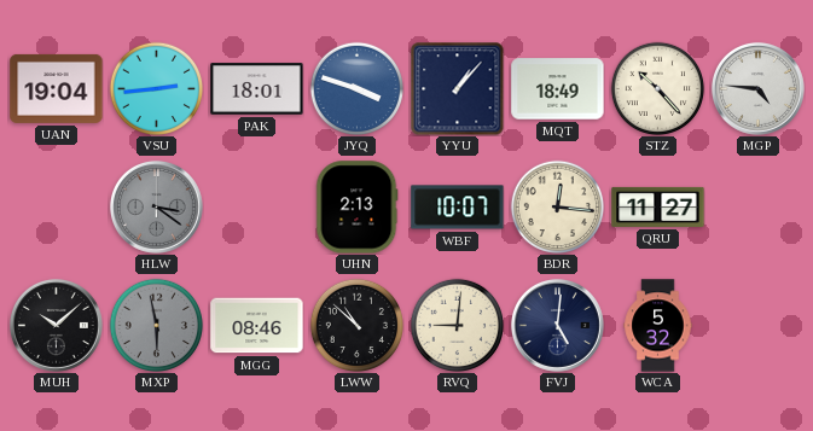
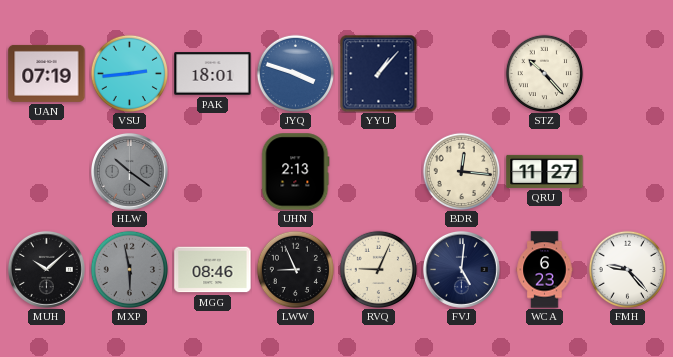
UAN: 19:04 -> 07:19 (47, 73)
MQT: 18:49 -> none (558, 89)
MGP: 4:46 -> none (757, 88)
HLW: 3:21 -> 10:21 (129, 171)
WBF: 10:07 -> none (458, 208)
LWW: 10:52 -> 8:56 (295, 269)
RVQ: 9:01 -> 9:04 (378, 269)
WCA: 5:32 -> 6:23 (545, 270)
FMH: none -> 9:23 (627, 269)
